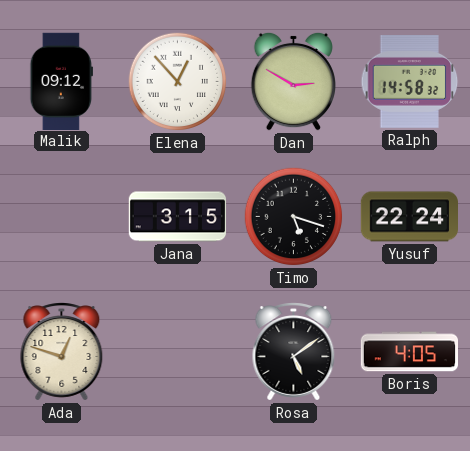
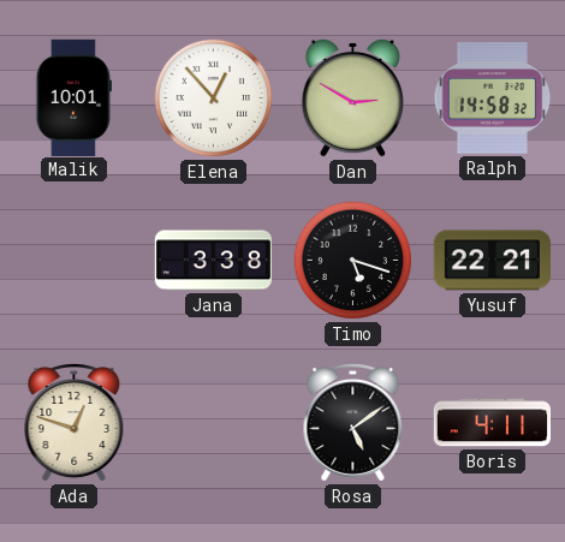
Malik: 09:12 -> 10:01 (73, 97)
Jana: 3:15 -> 3:38 (214, 261)
Yusuf: 22:24 -> 22:21 (492, 261)
Boris: 4:05 -> 4:11 (492, 423)
